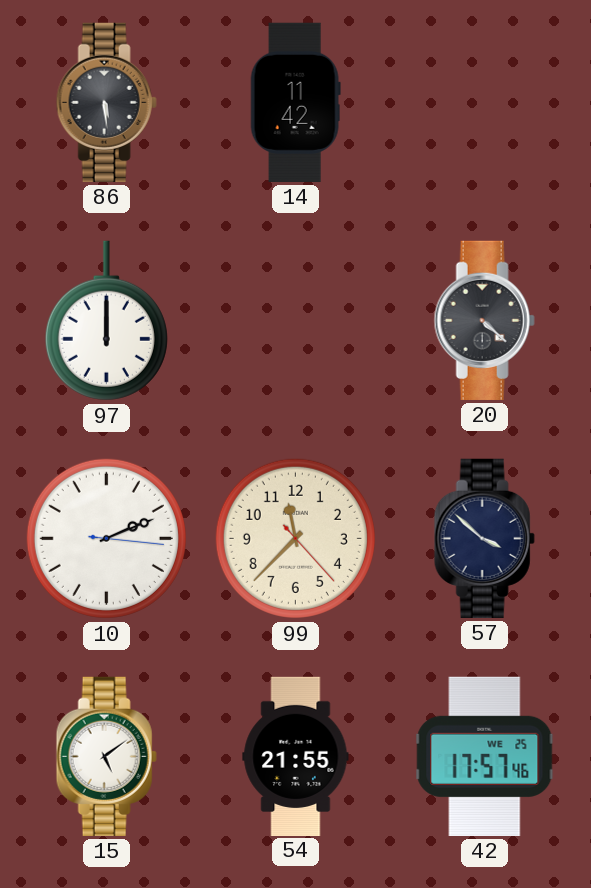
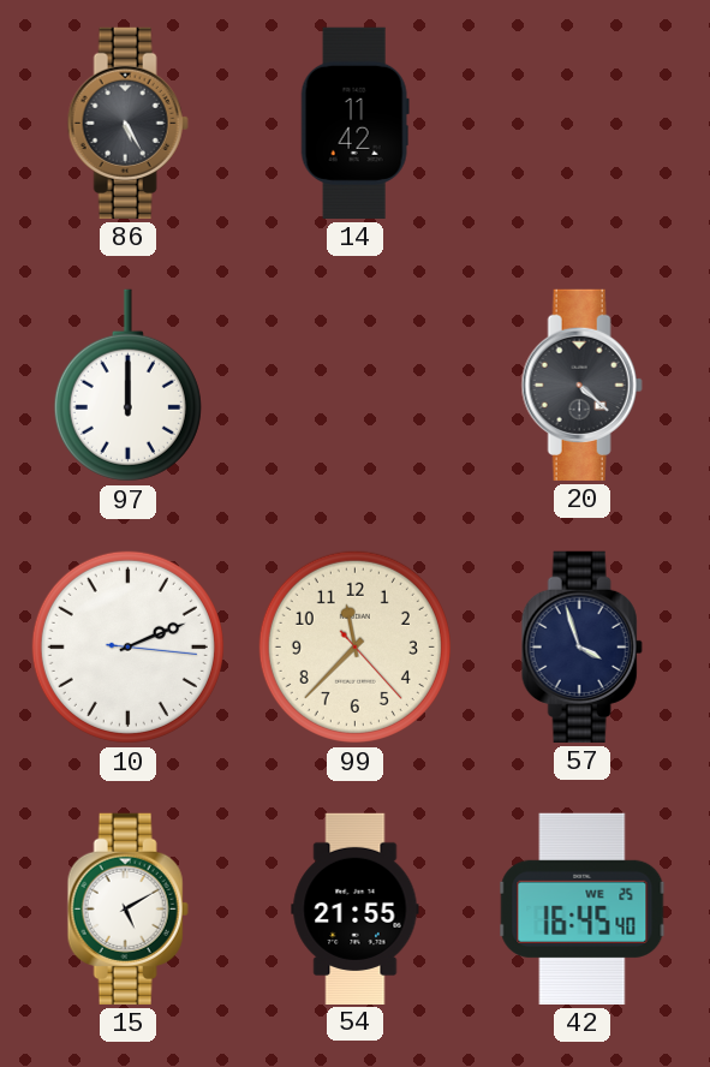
86: 5:29 -> 5:25 (127, 123)
57: 3:52 -> 3:57 (581, 646)
15: 5:09 -> 5:10 (127, 908)
42: 17:57 -> 16:45 (583, 908)
